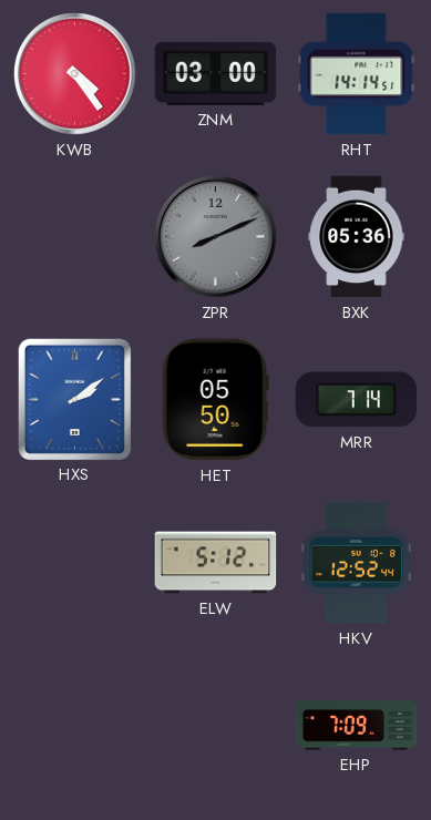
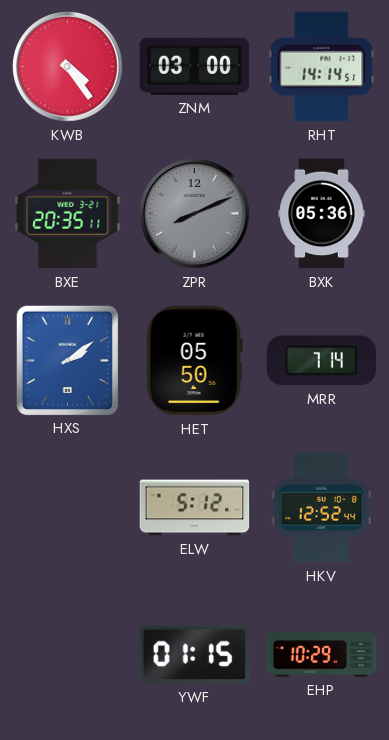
BXE: none -> 20:35 (68, 214)
YWF: none -> 01:15 (195, 655)
EHP: 7:09 -> 10:29 (322, 655)
